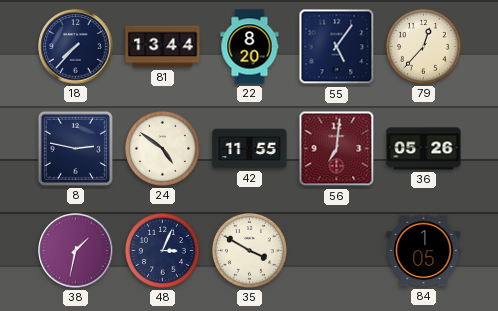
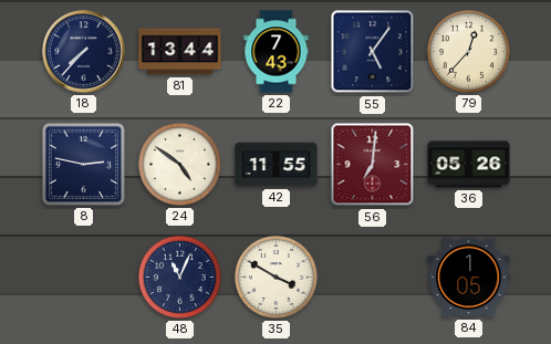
22: 8:20 -> 7:43 (277, 52)
38: 1:32 -> none (76, 251)
48: 3:04 -> 11:04 (179, 277)
